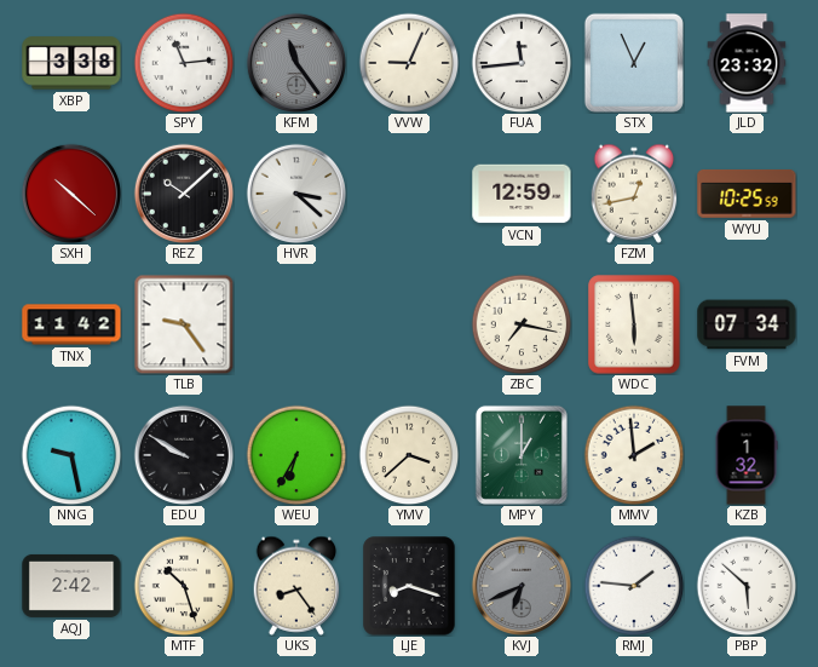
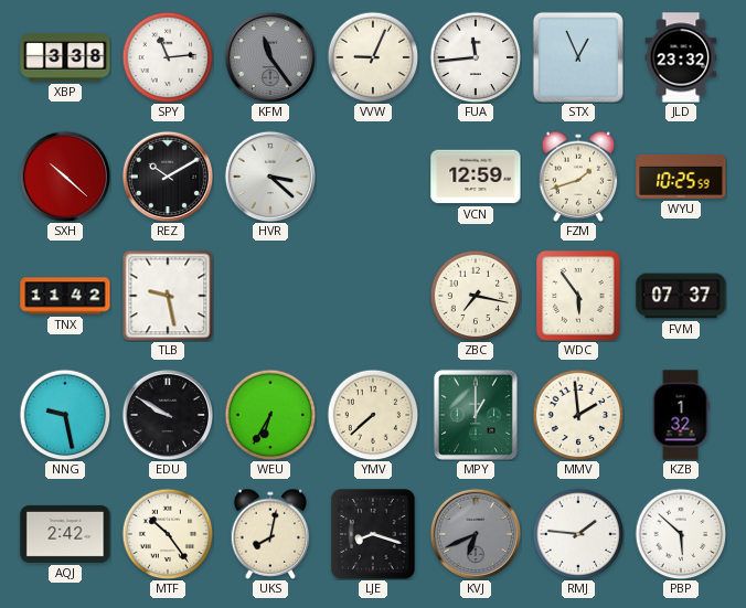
REZ: 10:08 -> 10:10 (167, 175)
FZM: 12:43 -> 1:42 (578, 177)
TLB: 9:24 -> 9:28 (168, 296)
WDC: 5:59 -> 5:54 (578, 296)
FVM: 07:34 -> 07:37 (681, 296)
YMV: 3:38 -> 7:38 (373, 415)
MTF: 10:27 -> 10:24 (168, 534)
UKS: 8:24 -> 8:02 (270, 534)
